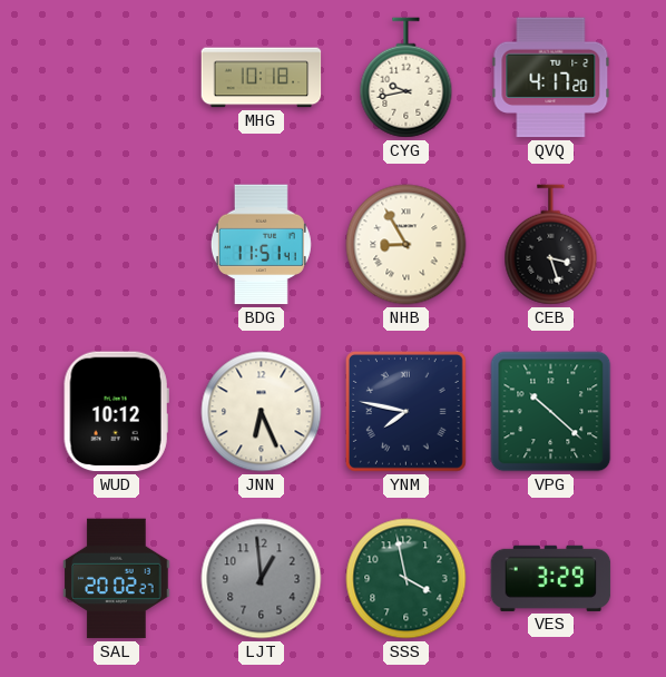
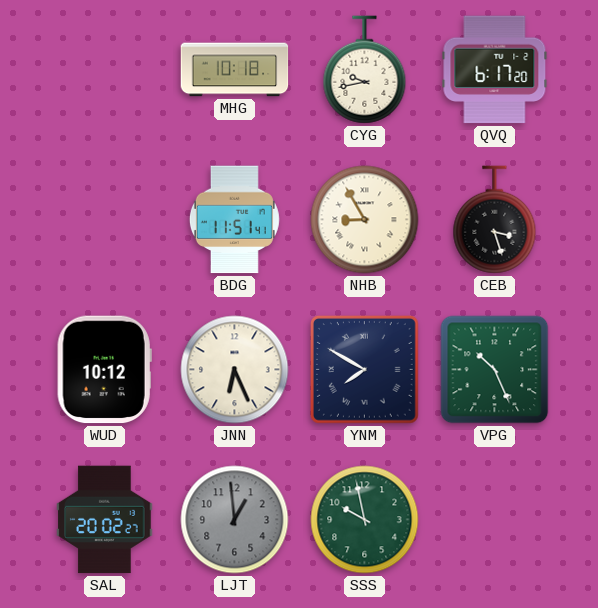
QVQ: 4:17 -> 6:17 (495, 70)
YNM: 7:47 -> 7:50 (364, 370)
VPG: 10:22 -> 10:26 (495, 370)
SSS: 3:58 -> 9:58 (365, 520)
VES: 3:29 -> none (551, 578)
